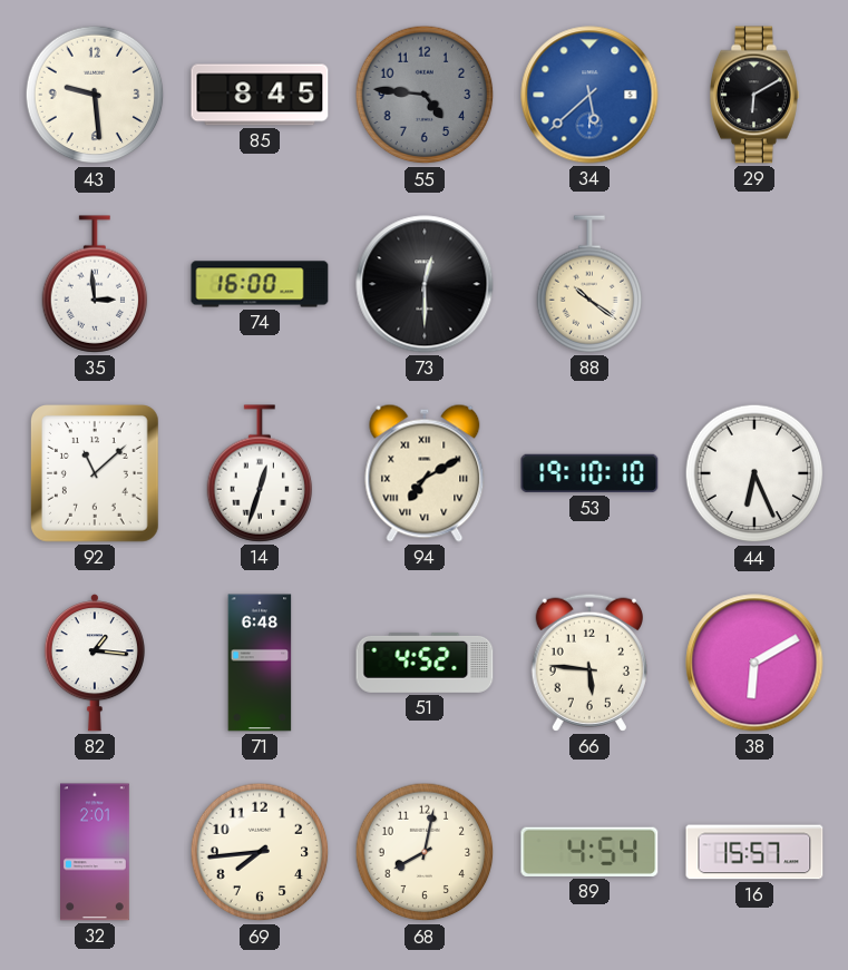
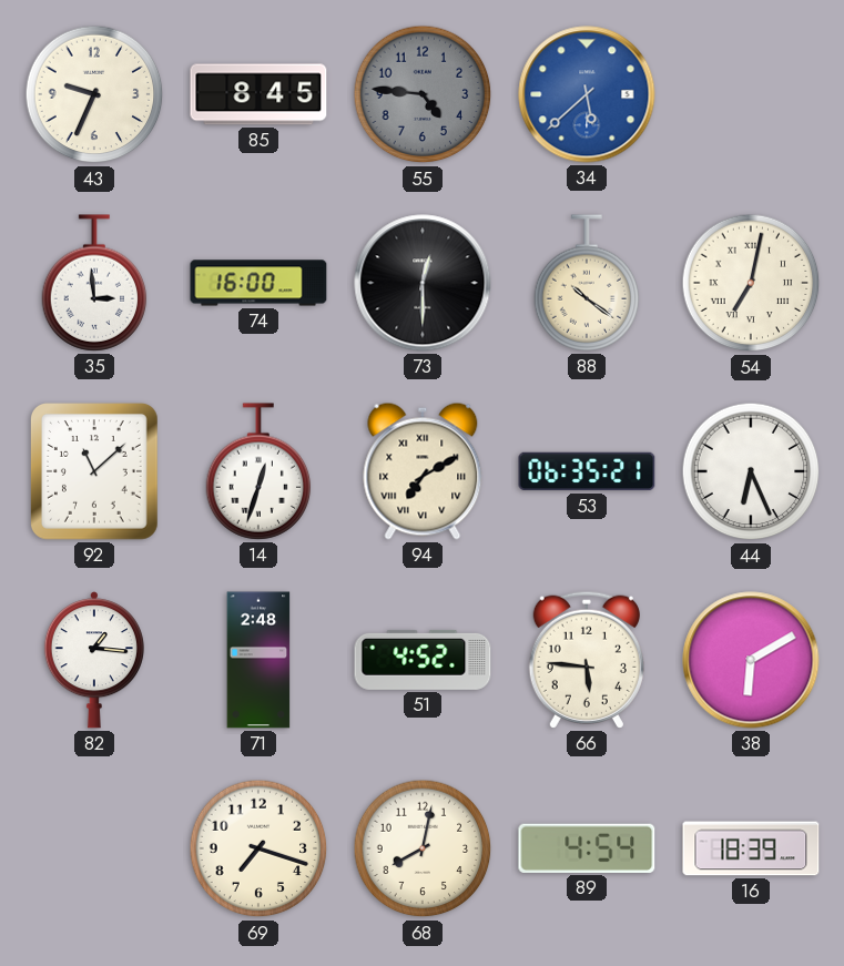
43: 9:29 -> 9:34 (94, 94)
29: 6:10 -> none (754, 95)
54: none -> 7:02 (751, 283)
53: 19:10 -> 06:35 (587, 471)
71: 6:48 -> 2:48 (258, 660)
32: 2:01 -> none (96, 852)
69: 7:44 -> 7:18 (258, 848)
16: 15:57 -> 18:39 (751, 848)
